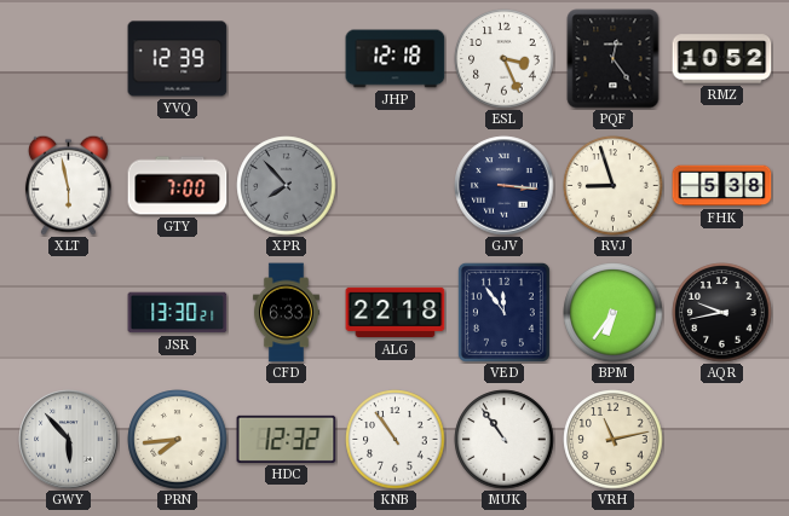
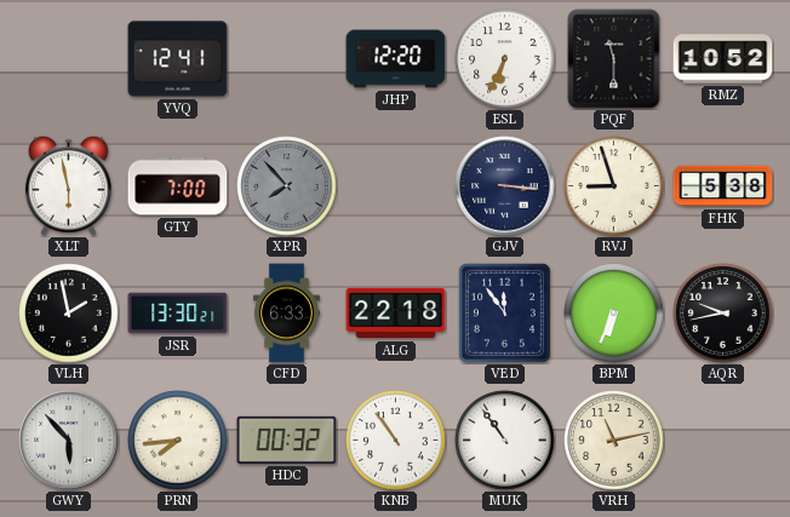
YVQ: 12:39 -> 12:41 (178, 59)
JHP: 12:18 -> 12:20 (396, 59)
ESL: 3:26 -> 6:34 (505, 59)
PQF: 12:24 -> 11:30 (614, 59)
VLH: none -> 1:58 (69, 314)
BPM: 6:36 -> 6:34 (614, 314)
HDC: 12:32 -> 00:32 (287, 440)
